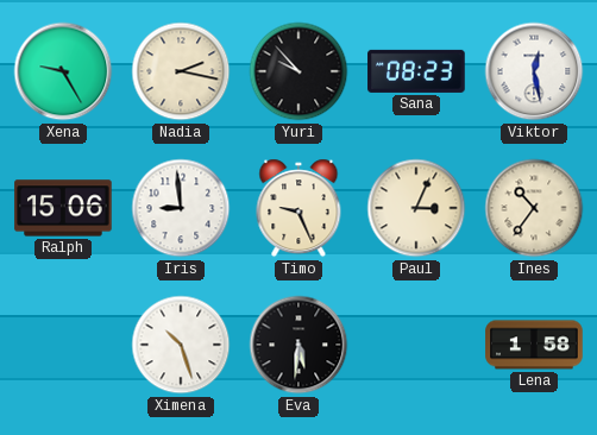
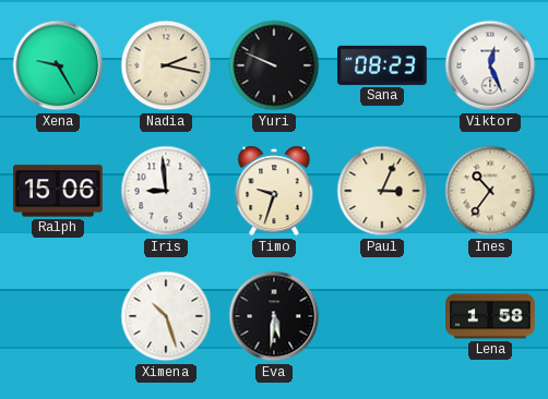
Yuri: 9:53 -> 9:49 (274, 65)
Viktor: 12:28 -> 12:26 (490, 65)
Timo: 9:26 -> 9:33 (274, 191)
